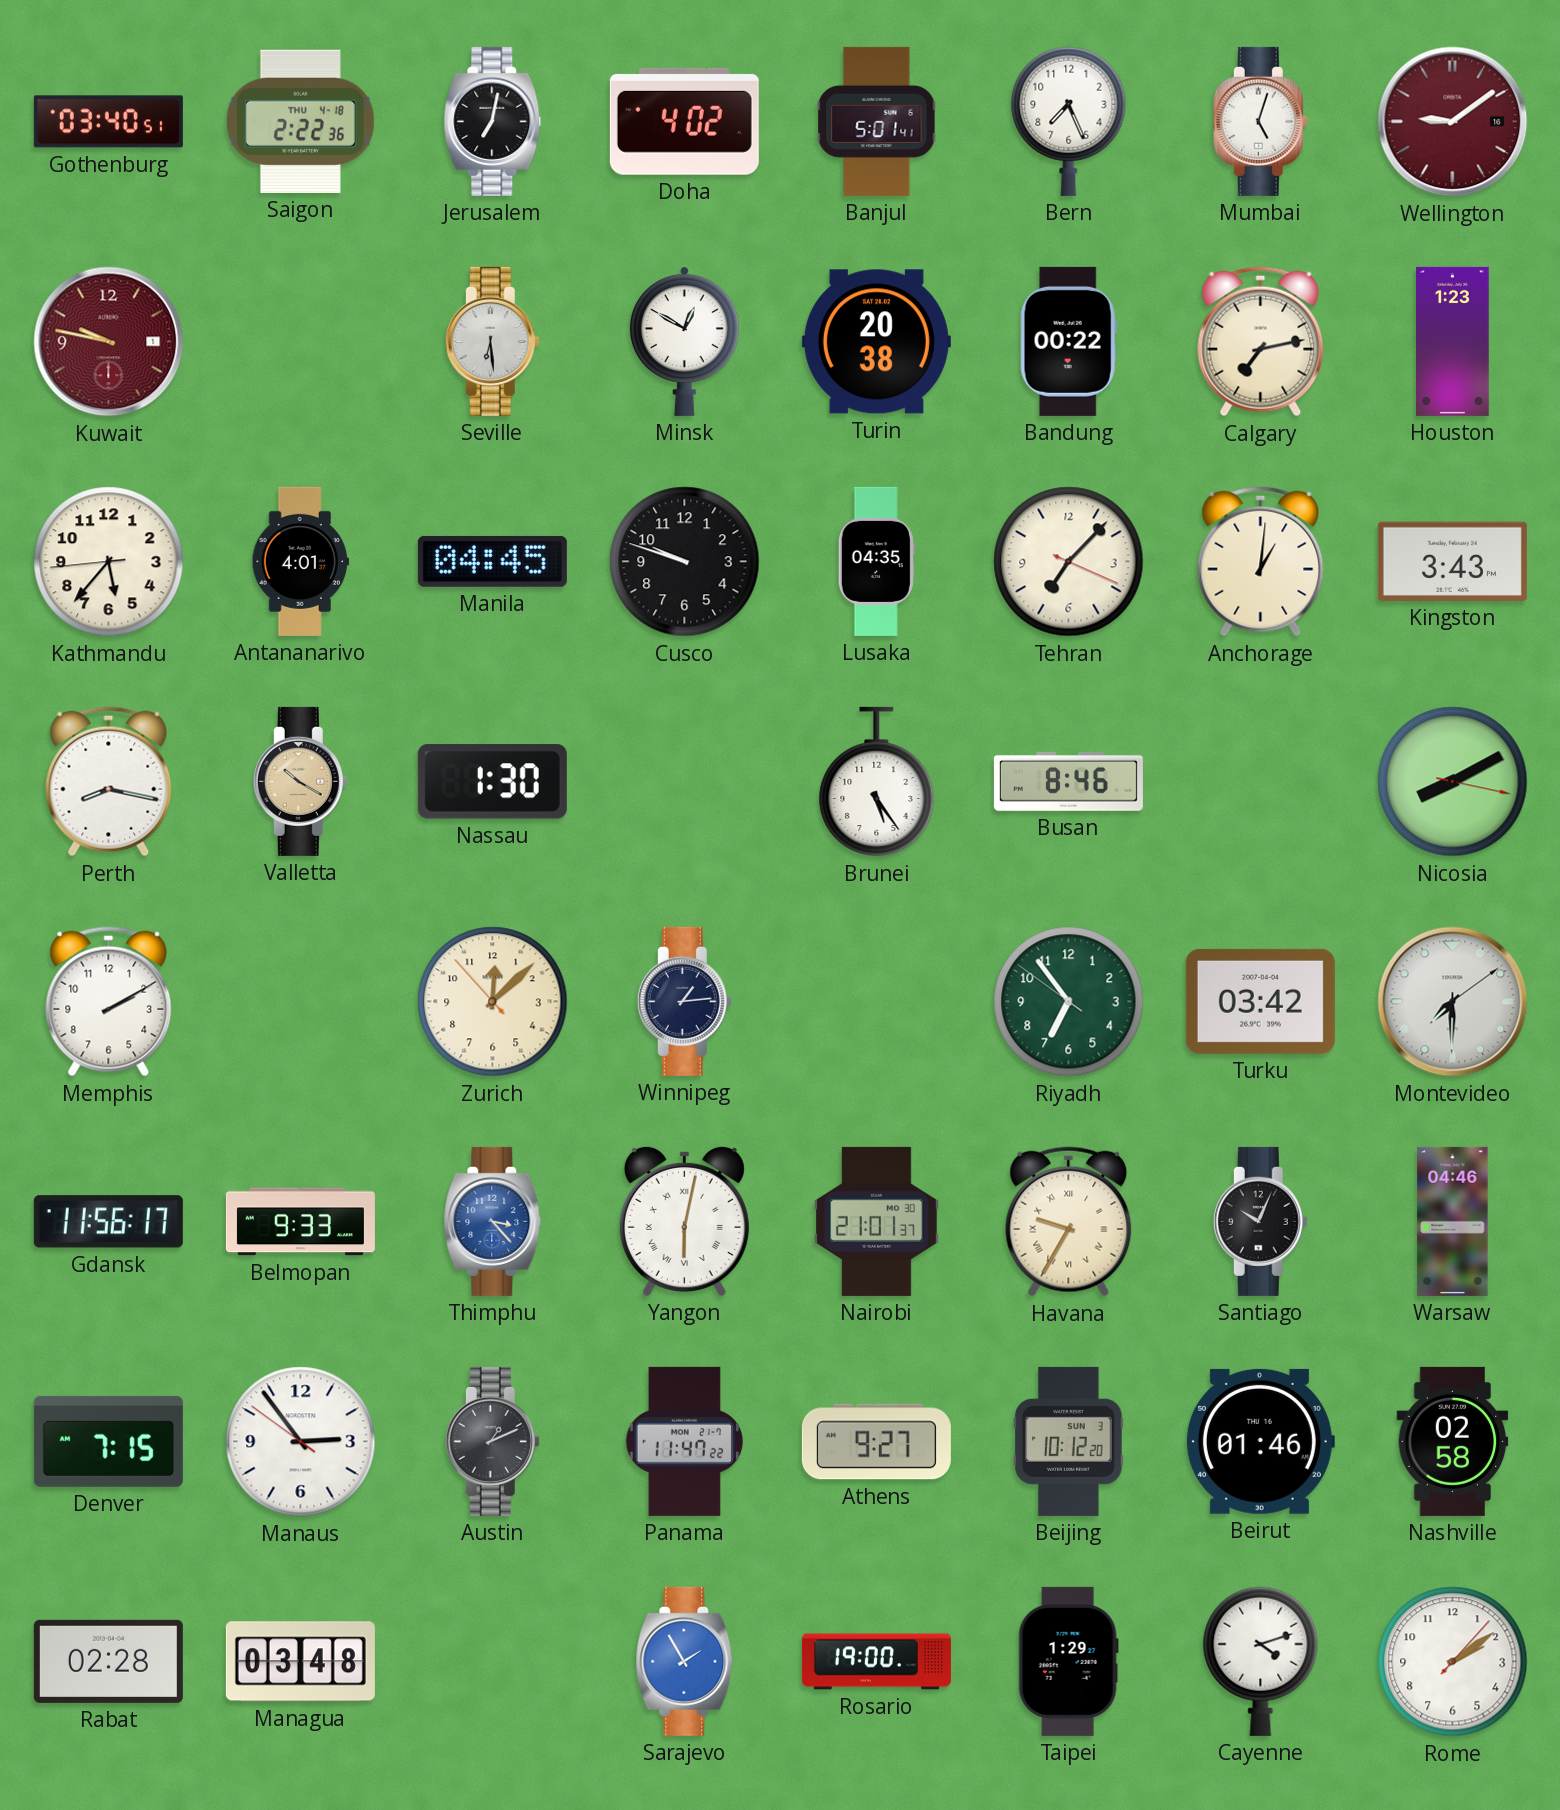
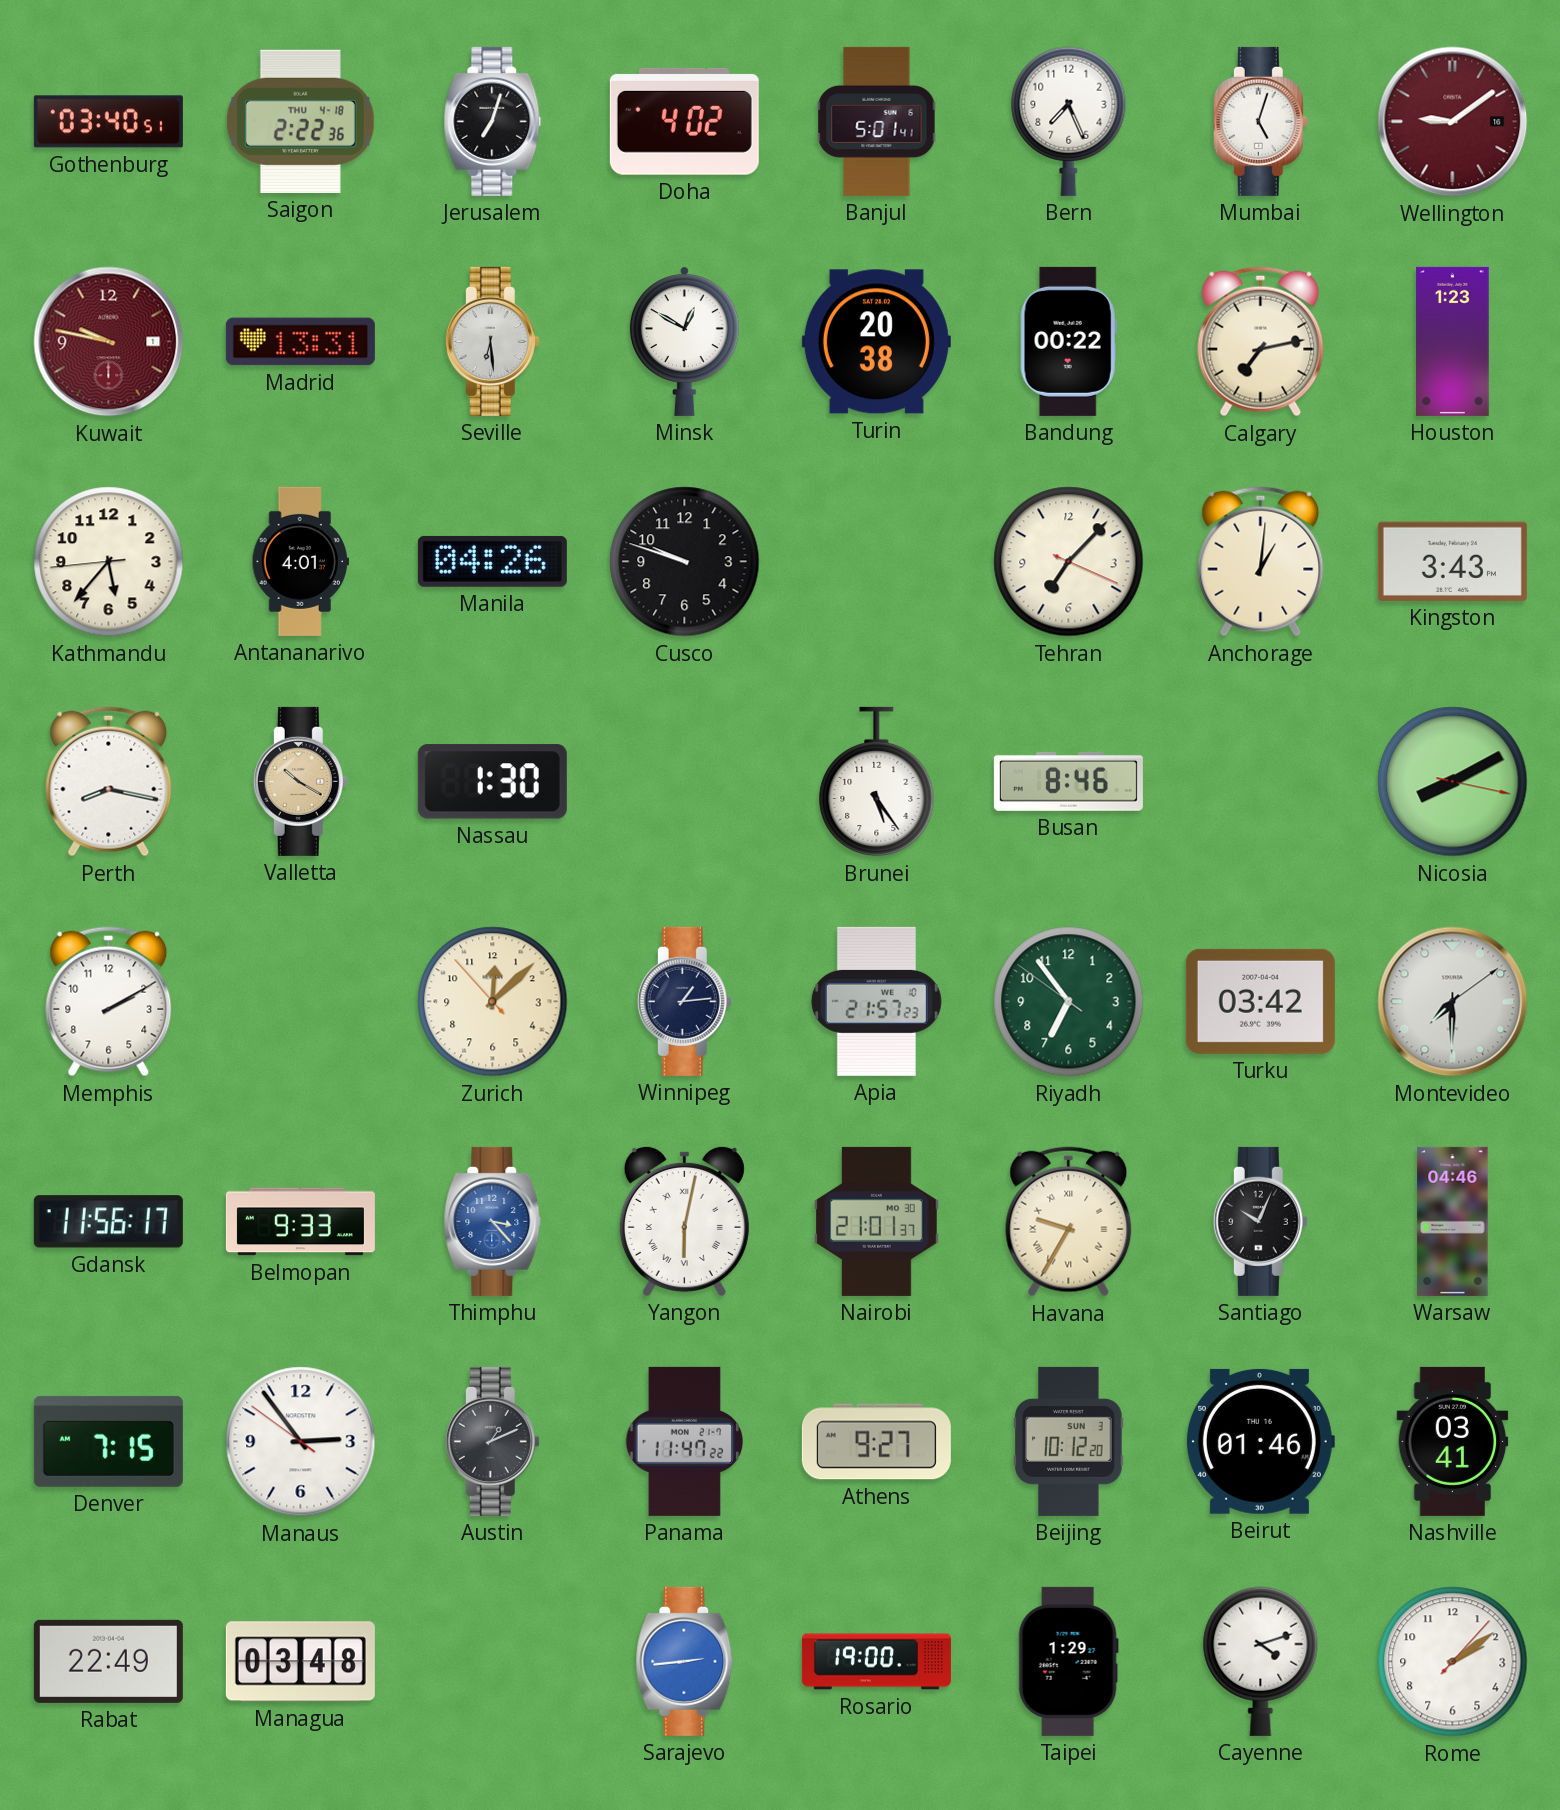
Jerusalem: 7:02 -> 7:03 (493, 121)
Madrid: none -> 13:31 (300, 342)
Manila: 04:45 -> 04:26 (492, 561)
Lusaka: 04:35 -> none (876, 561)
Apia: none -> 21:57 (876, 1001)
Nashville: 02:58 -> 03:41 (1453, 1441)
Rabat: 02:28 -> 22:49 (108, 1661)
Sarajevo: 1:55 -> 2:44 (685, 1661)
